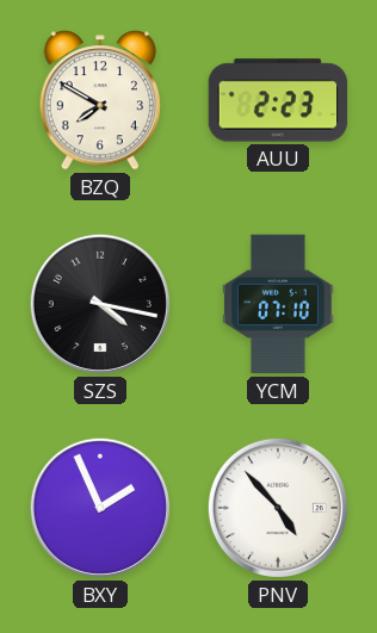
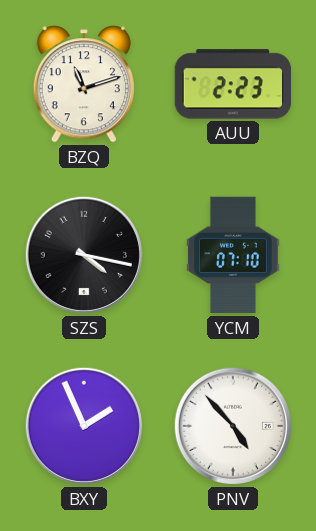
BZQ: 7:50 -> 11:12 (84, 84)
